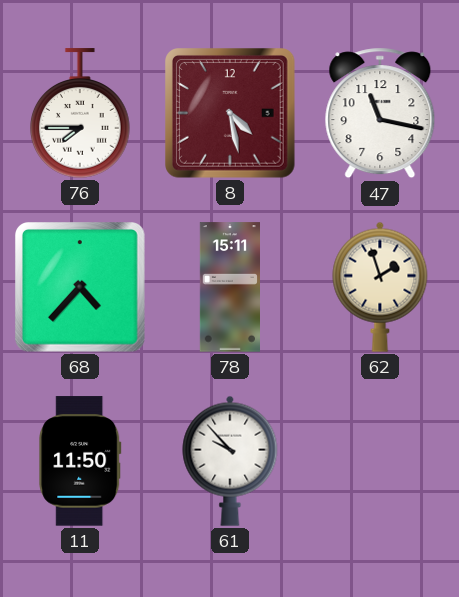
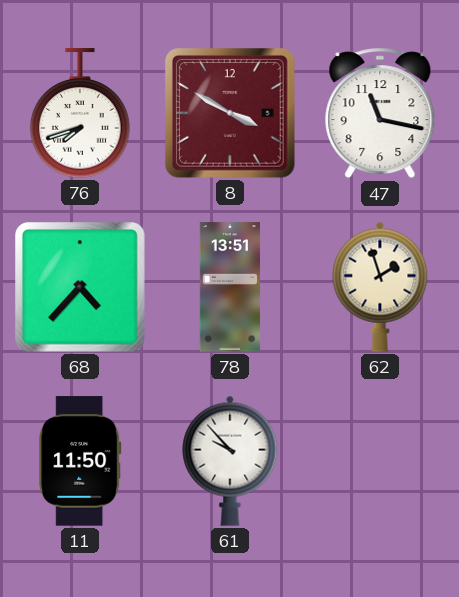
76: 7:45 -> 7:42 (81, 113)
8: 4:28 -> 3:50 (231, 114)
78: 15:11 -> 13:51 (229, 287)
